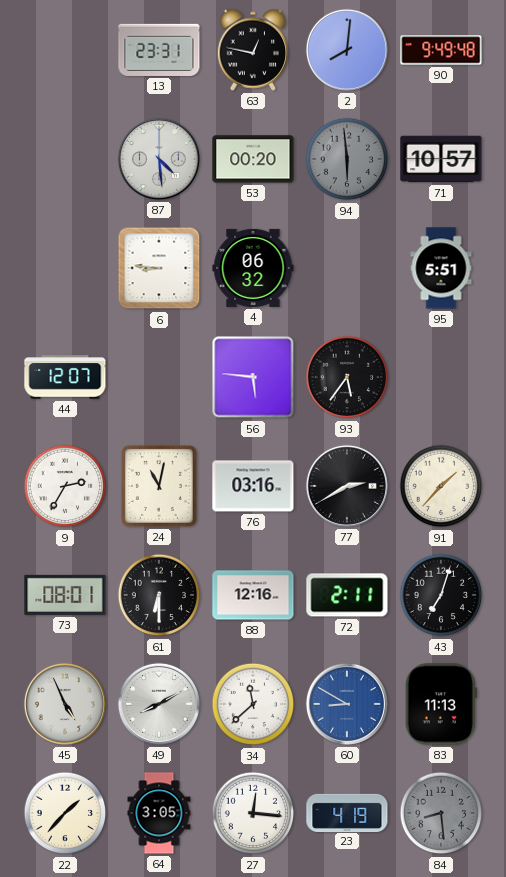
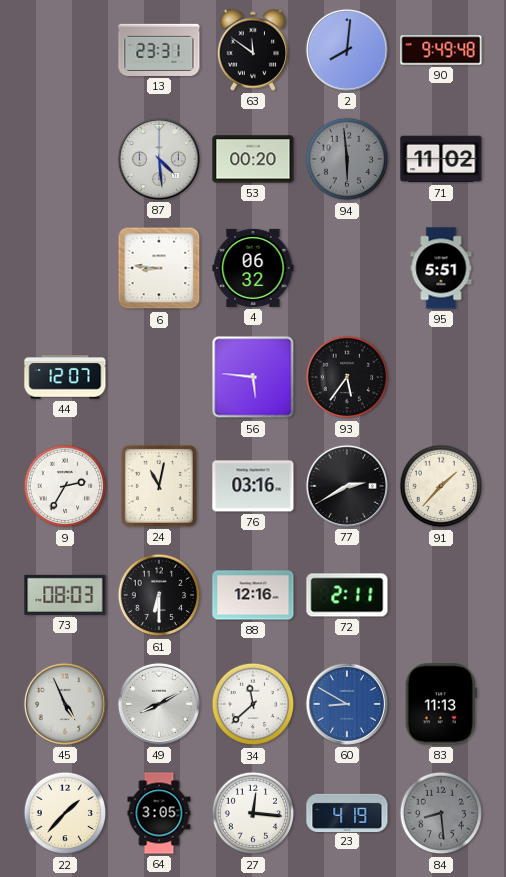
63: 12:47 -> 11:51 (252, 50)
71: 10:57 -> 11:02 (441, 159)
73: 08:01 -> 08:03 (65, 595)
43: 7:03 -> none (441, 595)
